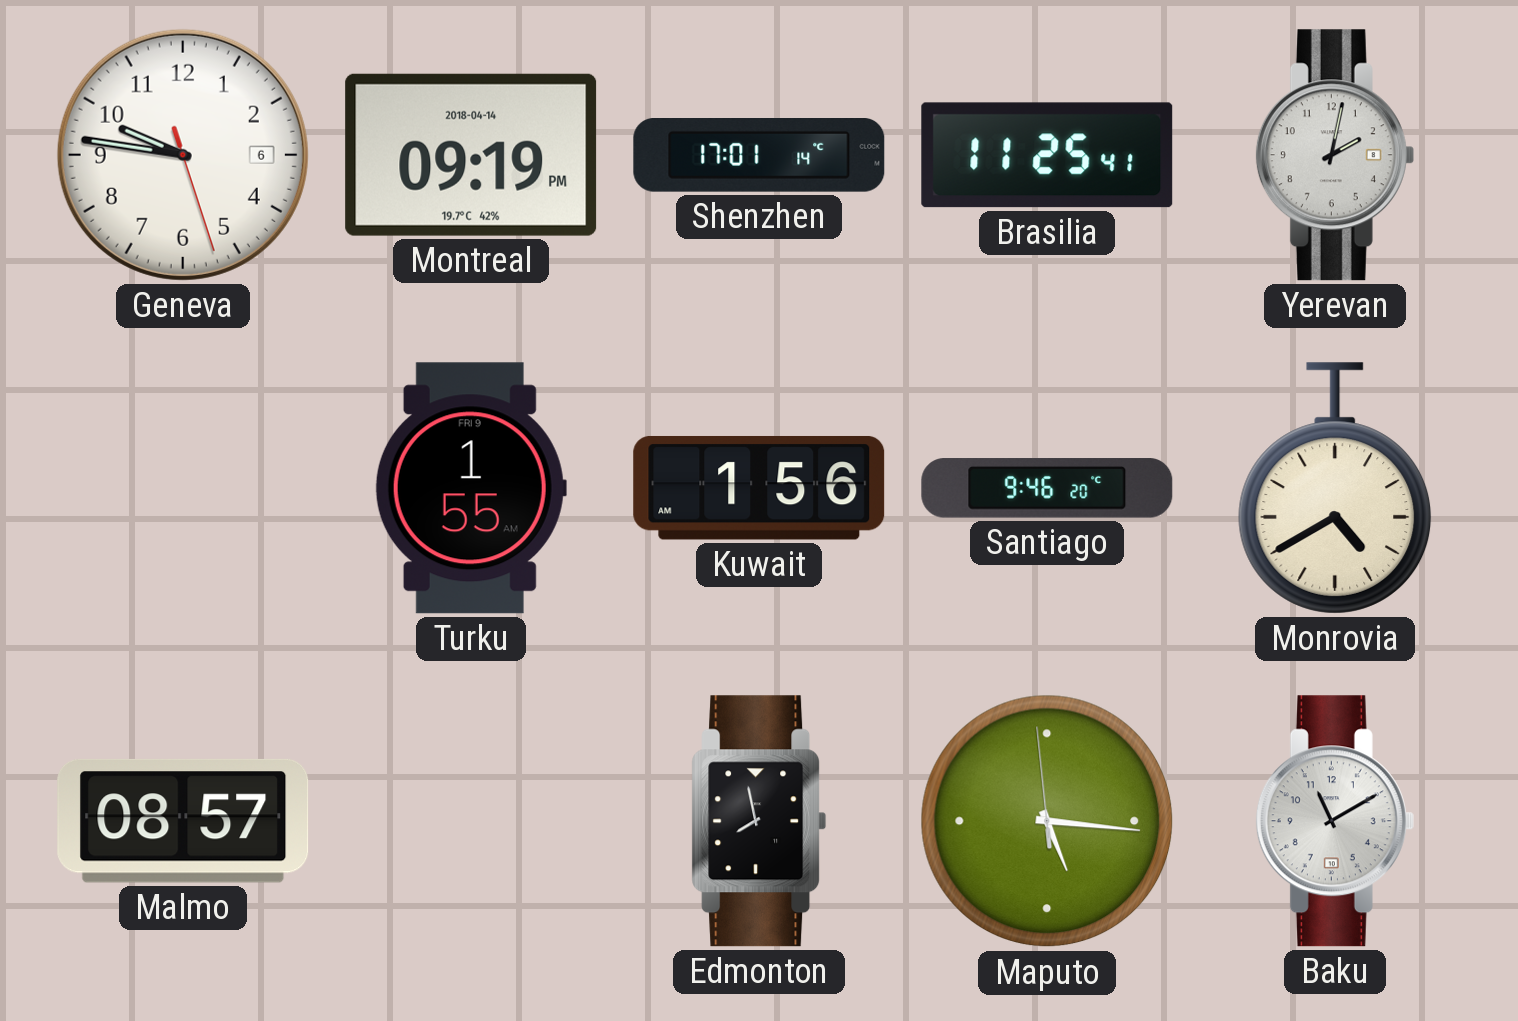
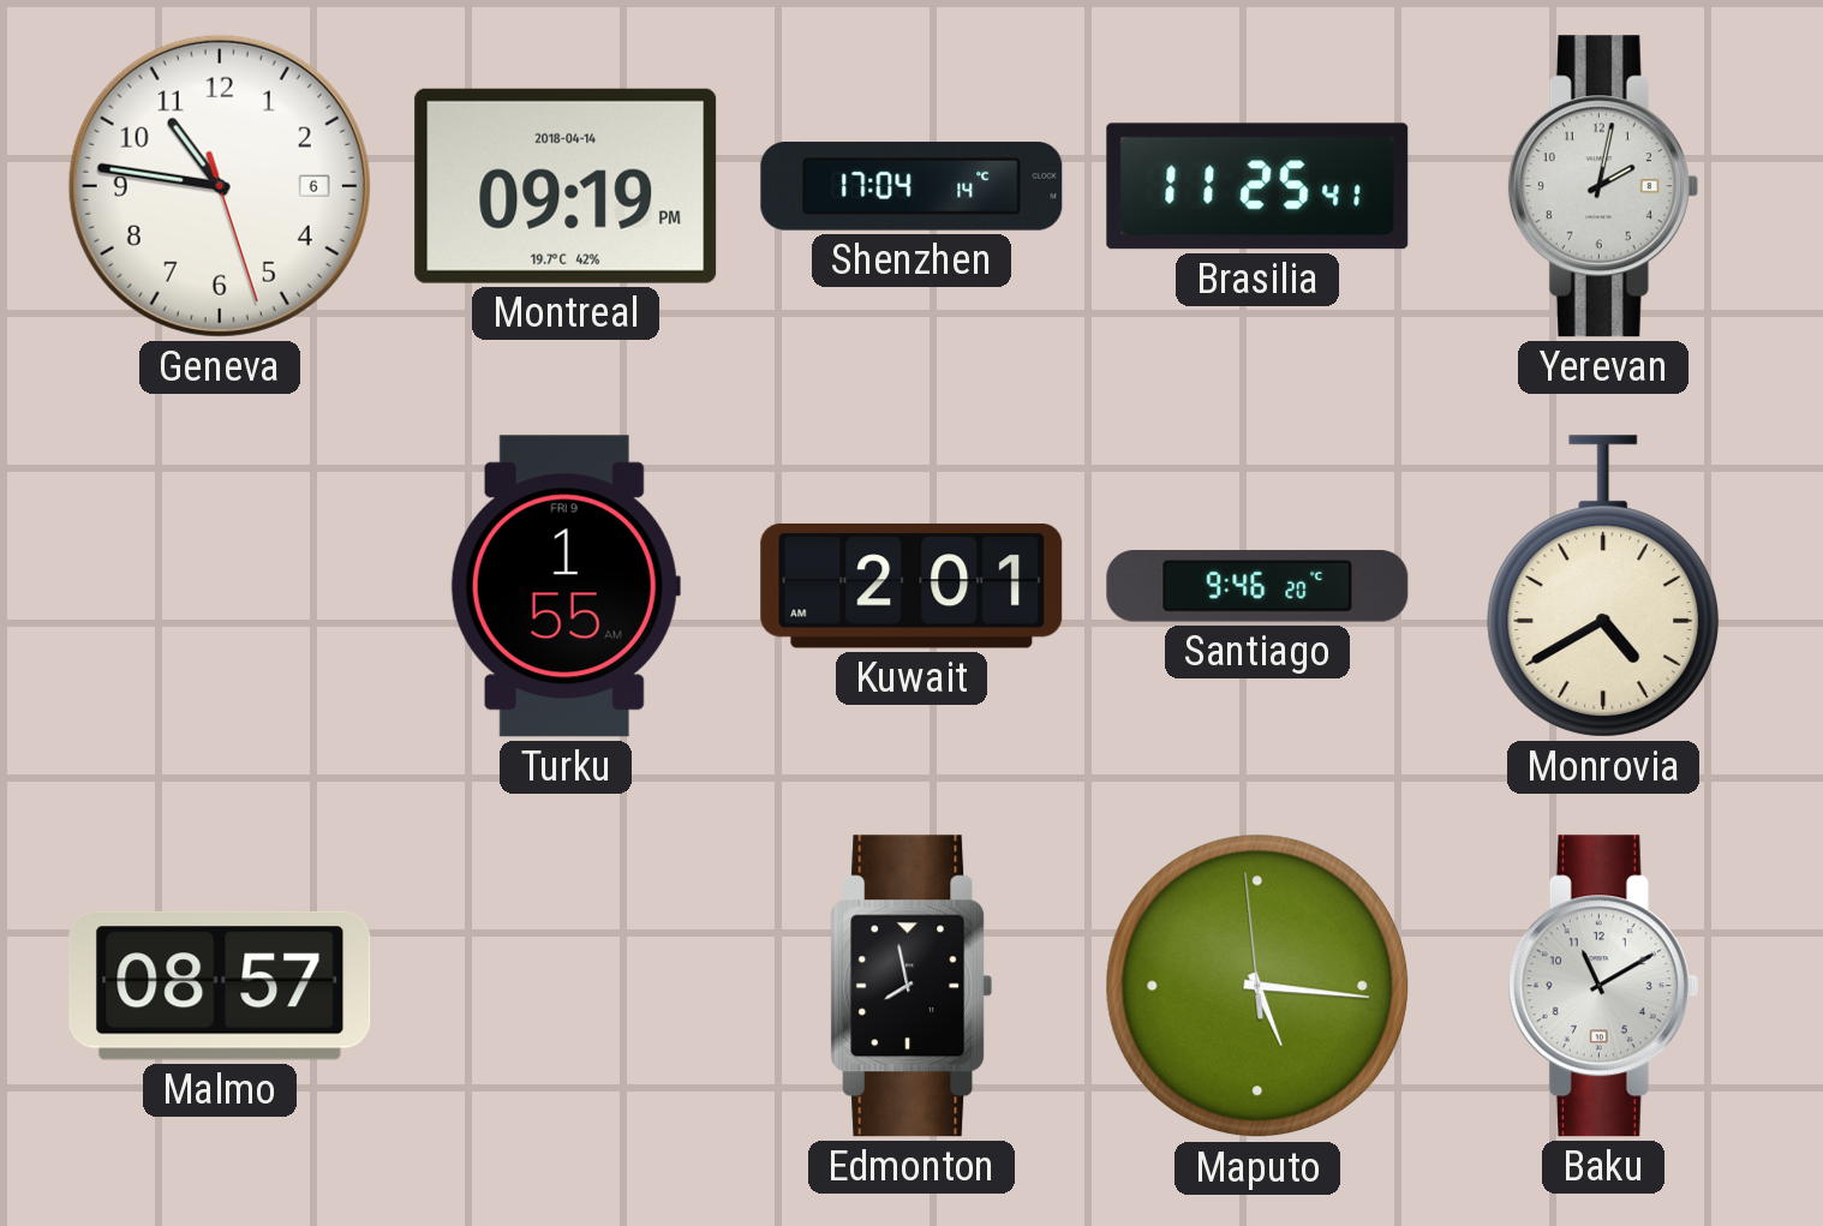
Geneva: 9:46 -> 10:46 (220, 186)
Shenzhen: 17:01 -> 17:04 (911, 187)
Kuwait: 1:56 -> 2:01 (911, 586)
